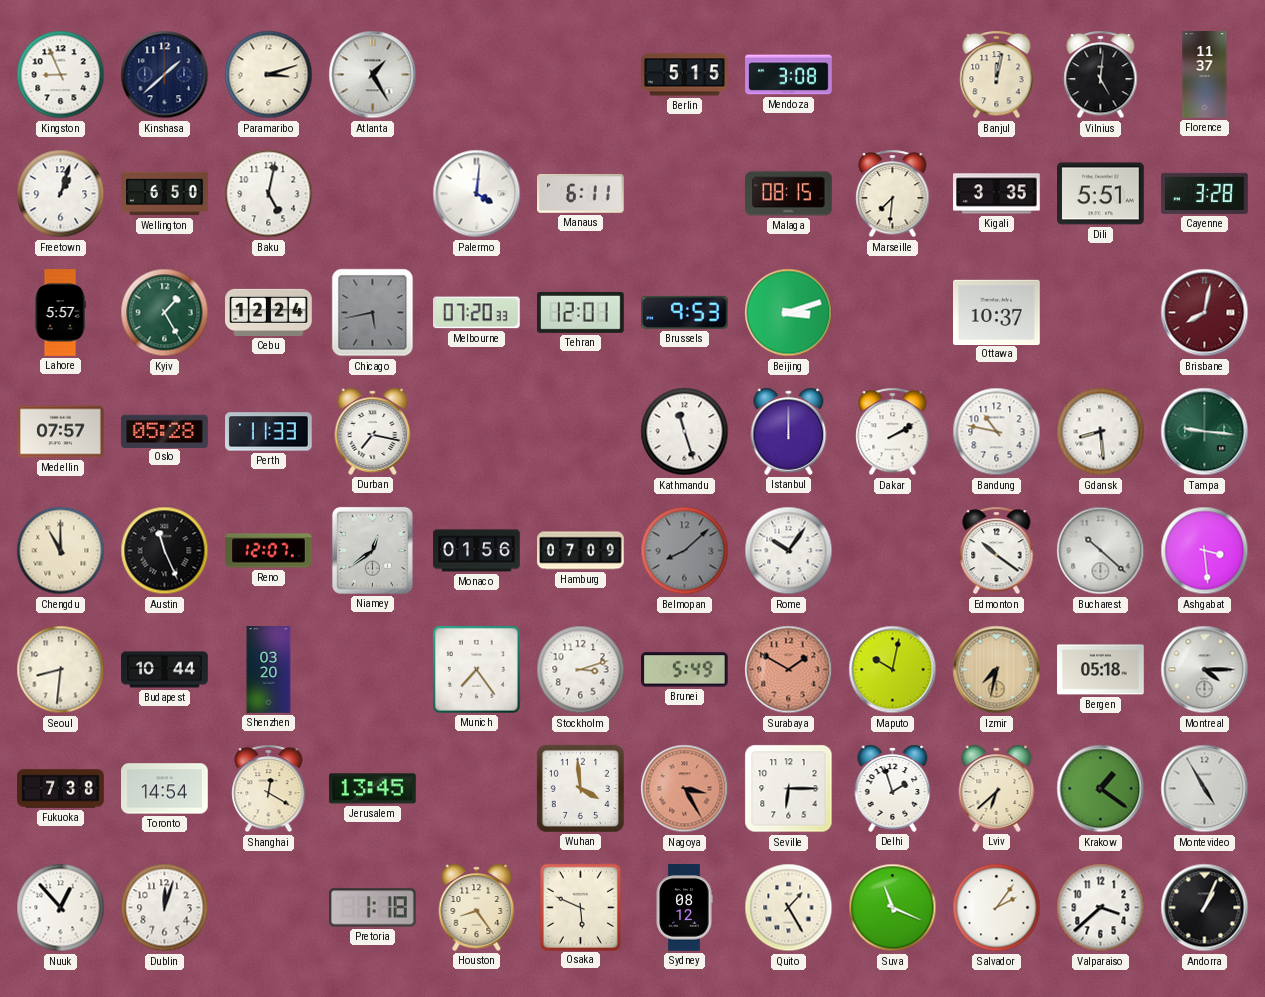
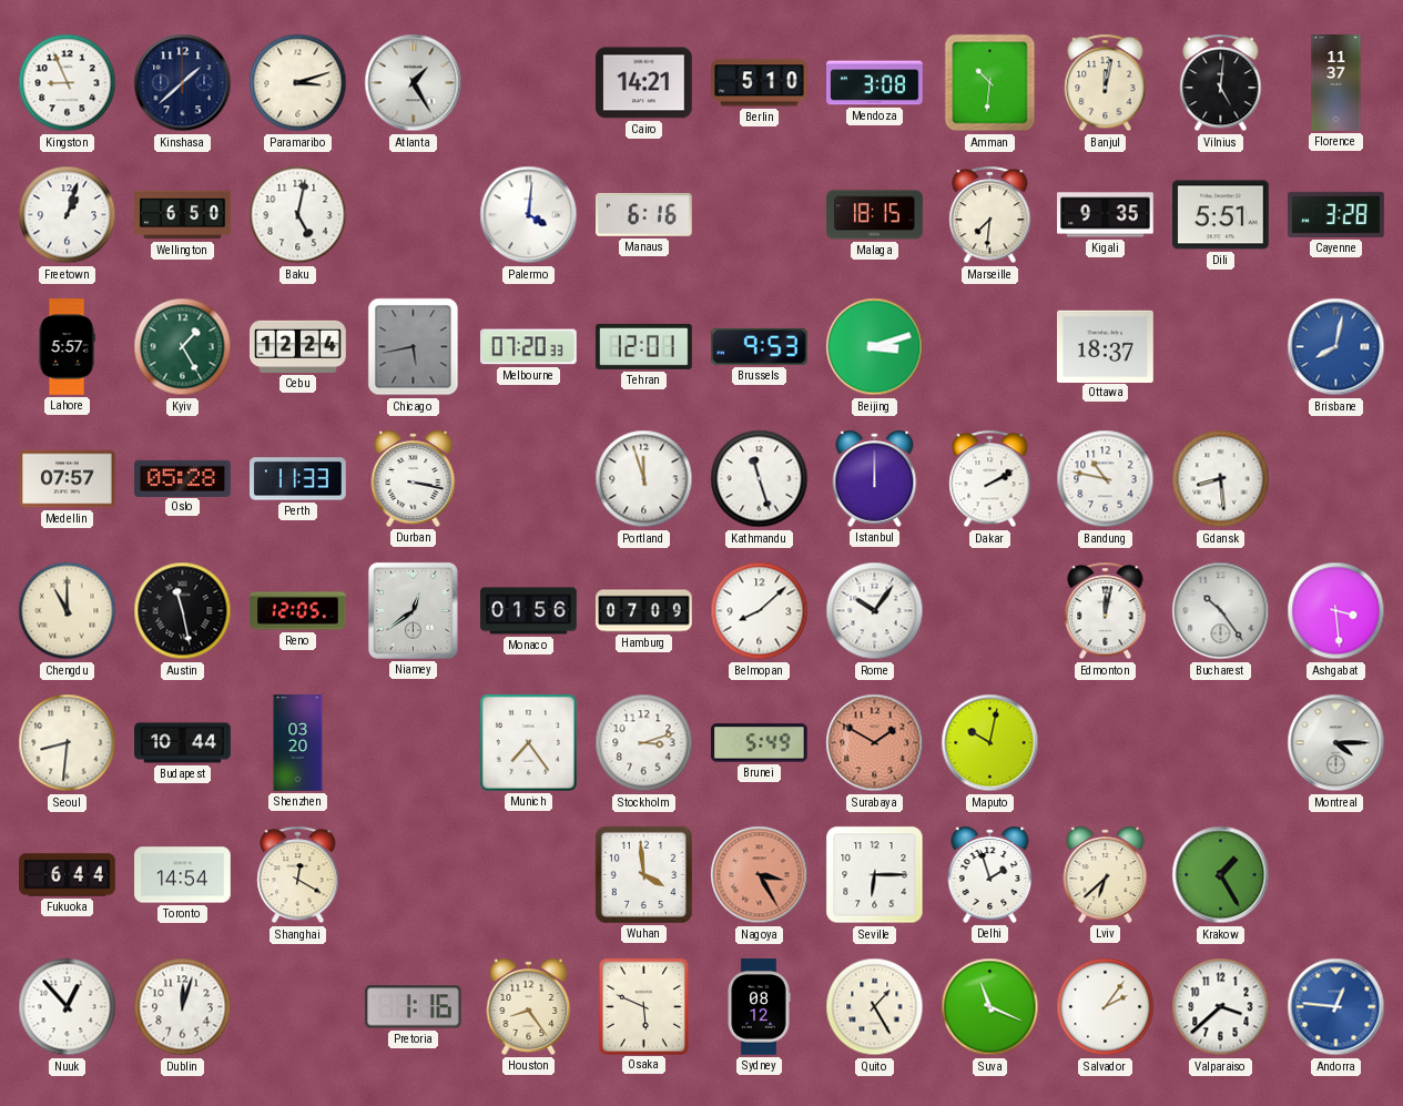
Cairo: none -> 14:21 (644, 83)
Berlin: 5:15 -> 5:10 (760, 83)
Amman: none -> 10:31 (990, 83)
Manaus: 6:11 -> 6:16 (644, 215)
Malaga: 08:15 -> 18:15 (875, 215)
Kigali: 3:35 -> 9:35 (1106, 215)
Ottawa: 10:37 -> 18:37 (1106, 346)
Brisbane dial: burgundy -> blue (1336, 347)
Durban: 7:17 -> 3:17 (414, 478)
Portland: none -> 11:57 (644, 479)
Tampa: 9:16 -> none (1205, 432)
Austin: 11:26 -> 11:28 (183, 611)
Reno: 12:07 -> 12:05 (298, 611)
Belmopan dial: grey -> white (760, 611)
Edmonton: 10:21 -> 12:02 (1106, 611)
Bucharest: 10:22 -> 10:24 (1221, 611)
Izmir: 7:32 -> none (997, 670)
Bergen: 05:18 -> none (1101, 670)
Fukuoka: 7:38 -> 6:44 (68, 875)
Jerusalem: 13:45 -> none (373, 789)
Krakow: 1:21 -> 1:25 (1221, 875)
Montevideo: 4:55 -> none (1205, 789)
Pretoria: 1:18 -> 1:16 (414, 1007)
Andorra: 1:04 -> 12:46 (1336, 1007)
Andorra dial: black -> blue (1336, 1007)
